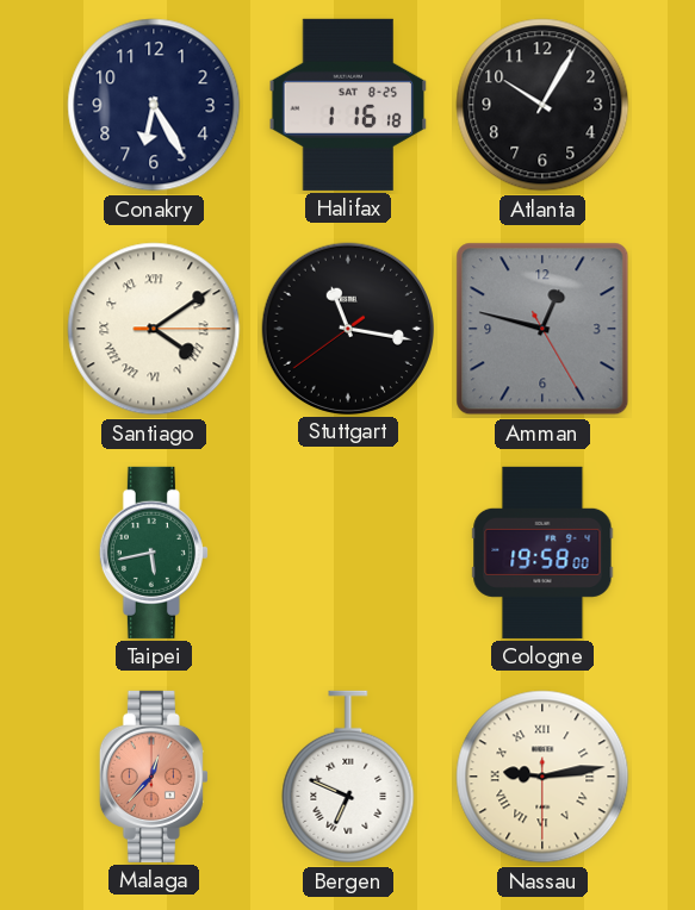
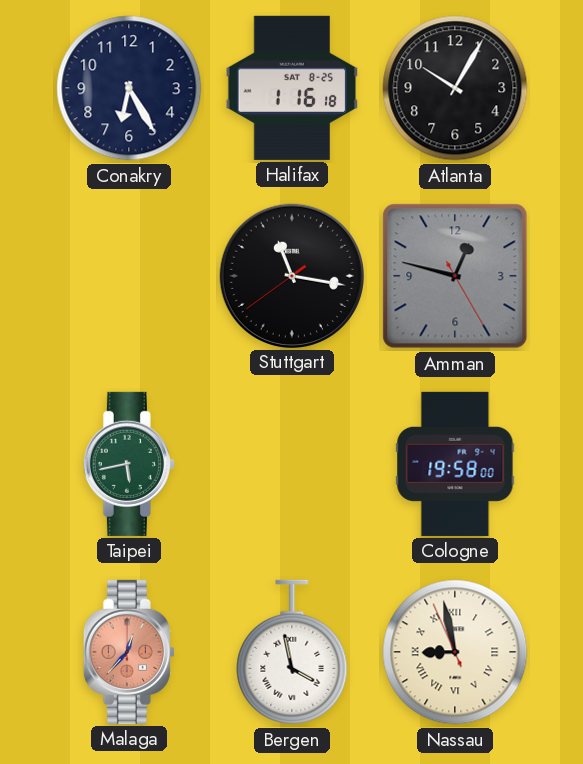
Santiago: 4:09 -> none (154, 329)
Bergen: 6:49 -> 3:58 (292, 652)
Nassau: 9:13 -> 8:57 (455, 652)
